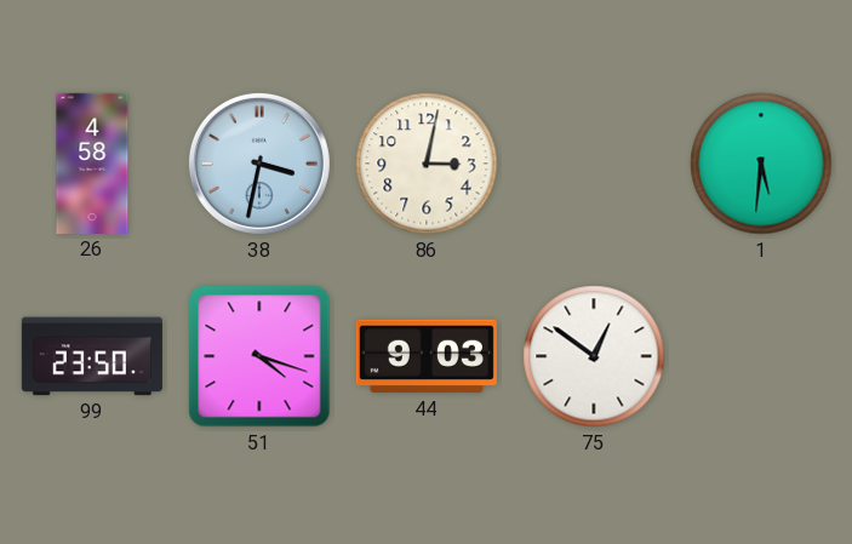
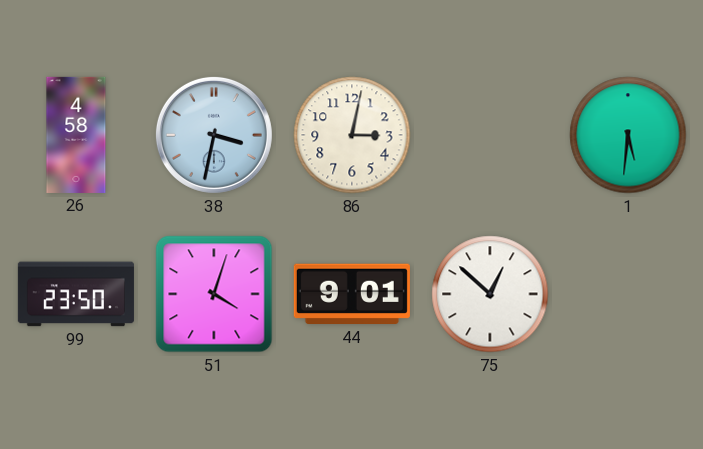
51: 4:18 -> 4:03 (214, 294)
44: 9:03 -> 9:01 (352, 294)
75: 12:51 -> 12:52 (490, 294)
